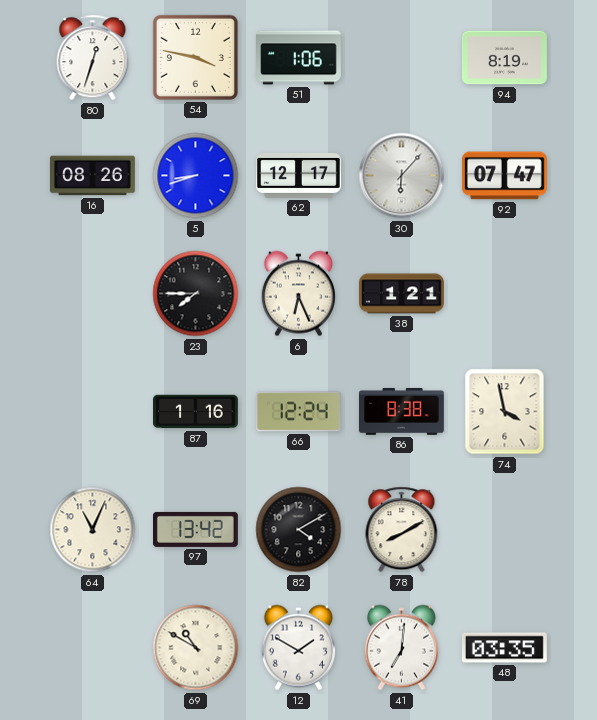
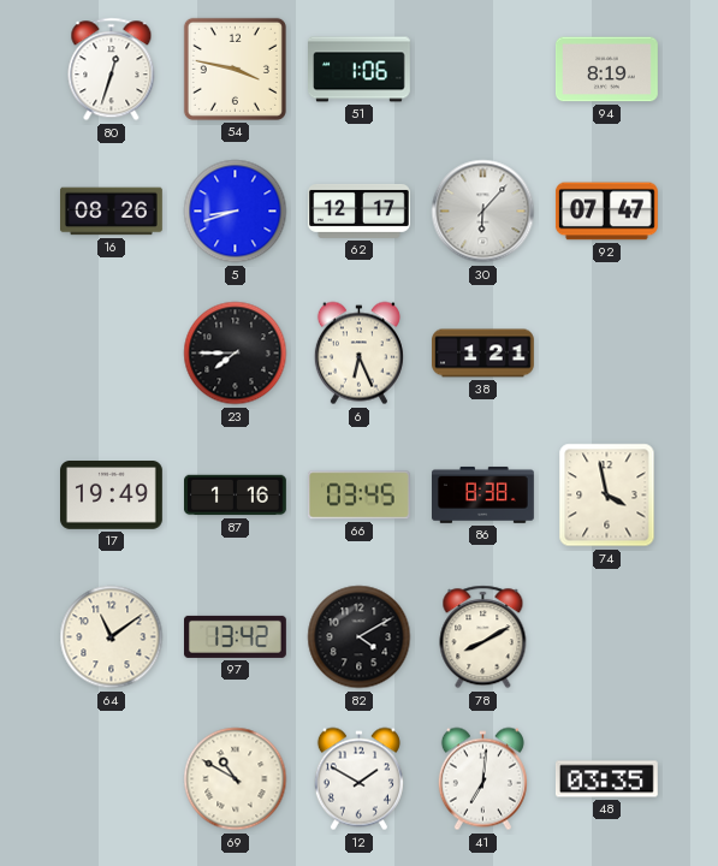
17: none -> 19:49 (112, 496)
66: 12:24 -> 03:45 (358, 496)
64: 11:04 -> 11:09 (112, 637)
